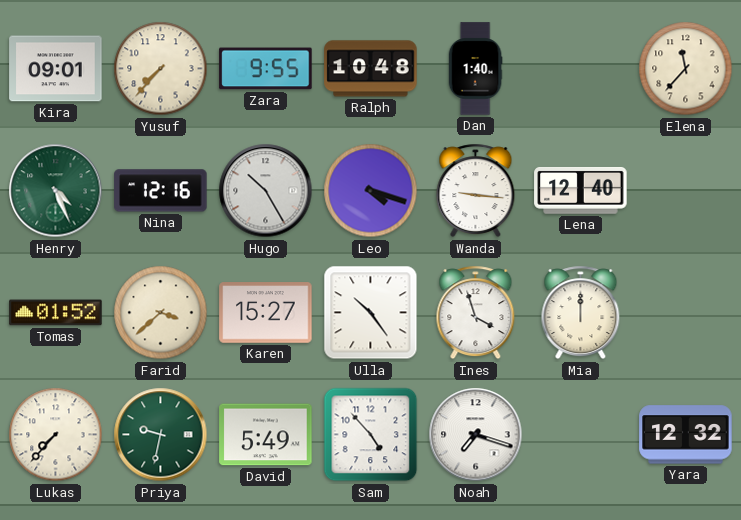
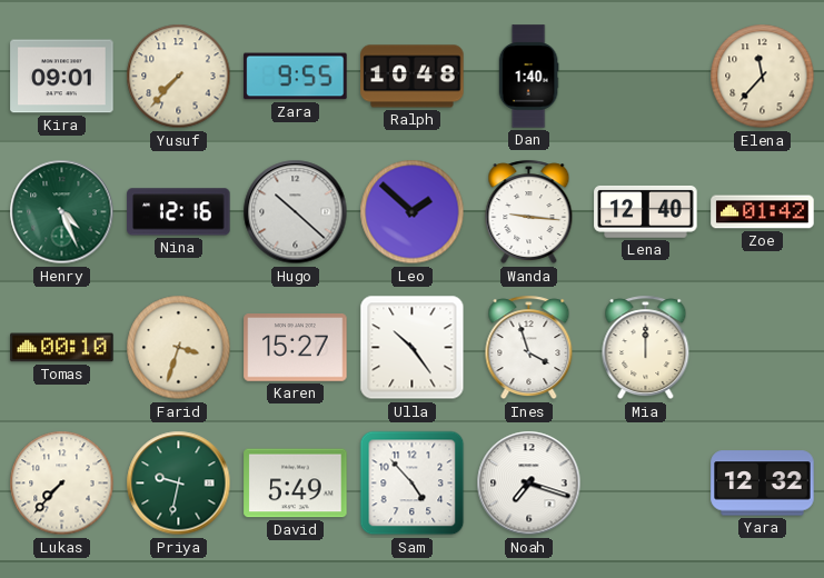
Hugo: 10:25 -> 10:22 (296, 212)
Leo: 4:18 -> 1:52 (413, 212)
Zoe: none -> 01:42 (763, 212)
Tomas: 01:52 -> 00:10 (62, 348)
Farid: 3:38 -> 3:33 (179, 348)
